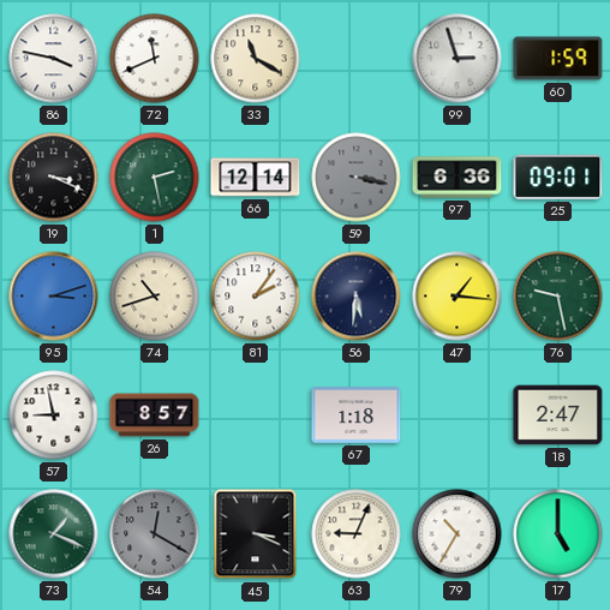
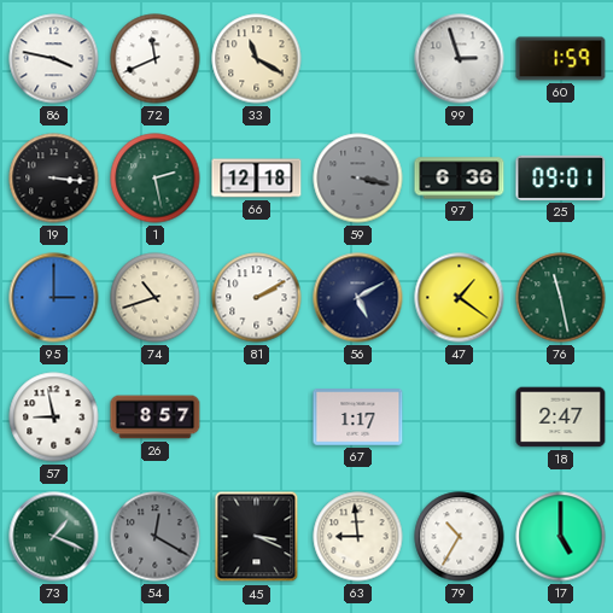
19: 3:19 -> 3:16 (54, 179)
66: 12:14 -> 12:18 (257, 179)
95: 3:12 -> 3:00 (54, 298)
81: 2:06 -> 2:10 (257, 298)
56: 5:31 -> 5:10 (358, 298)
47: 1:16 -> 1:21 (460, 298)
76: 9:28 -> 11:28 (561, 298)
67: 1:18 -> 1:17 (358, 418)
63: 9:04 -> 8:59 (358, 537)
